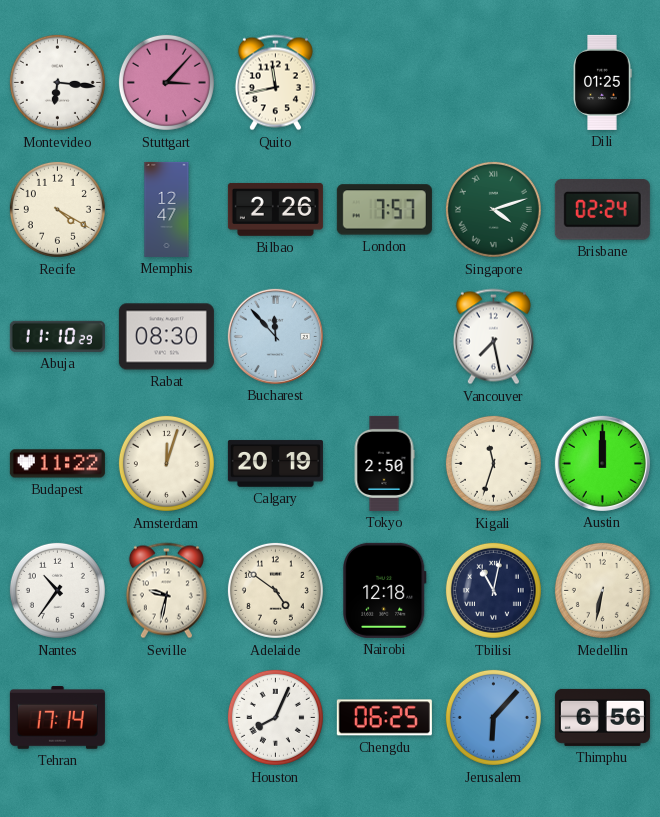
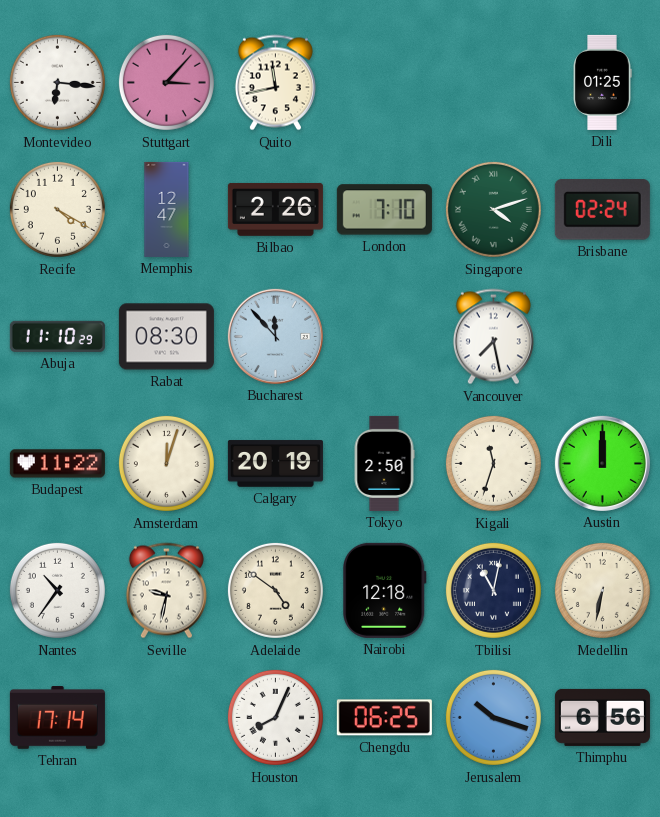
London: 7:57 -> 7:10 (384, 210)
Jerusalem: 6:07 -> 10:18 (493, 717)
